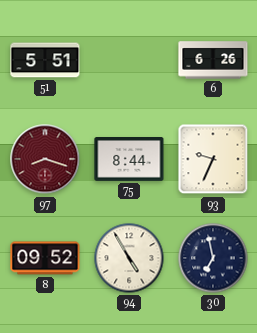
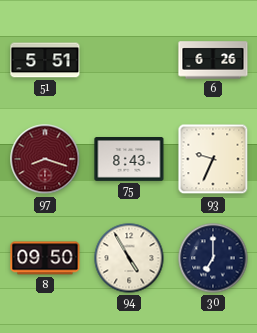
75: 8:44 -> 8:43 (129, 160)
8: 09:52 -> 09:50 (45, 258)
30: 6:58 -> 7:00 (213, 258)
